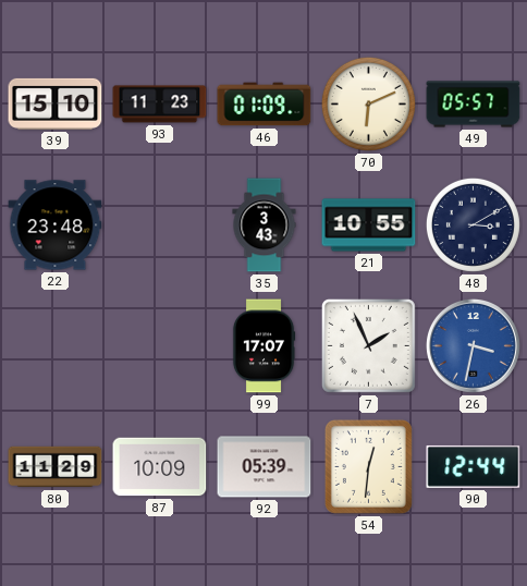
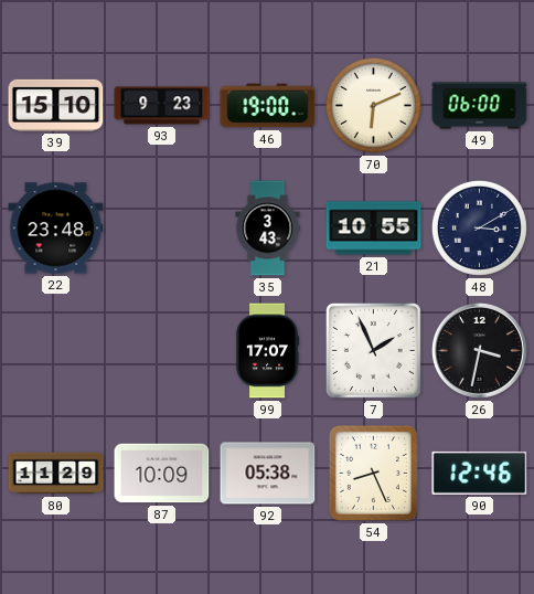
93: 11:23 -> 9:23 (162, 106)
46: 01:09 -> 19:00 (268, 106)
49: 05:57 -> 06:00 (480, 106)
26 dial: blue -> black (479, 350)
92: 05:39 -> 05:38 (268, 474)
54: 12:31 -> 8:26 (373, 473)
90: 12:44 -> 12:46 (480, 473)
